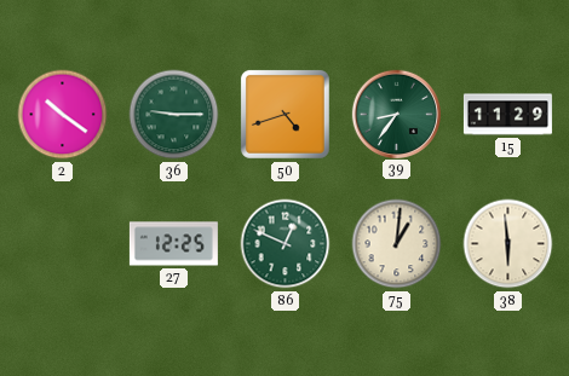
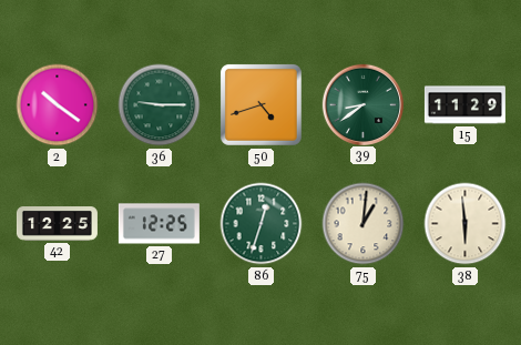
39: 8:36 -> 8:39 (362, 104)
42: none -> 12:25 (57, 224)
86: 12:49 -> 12:33 (262, 224)
